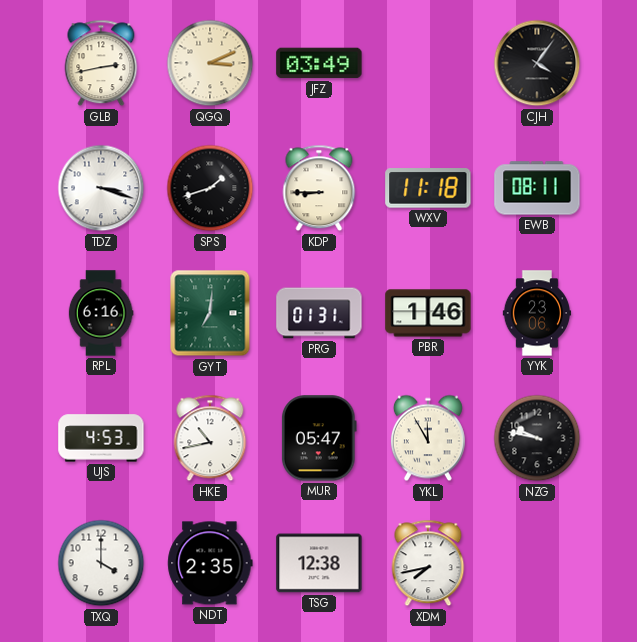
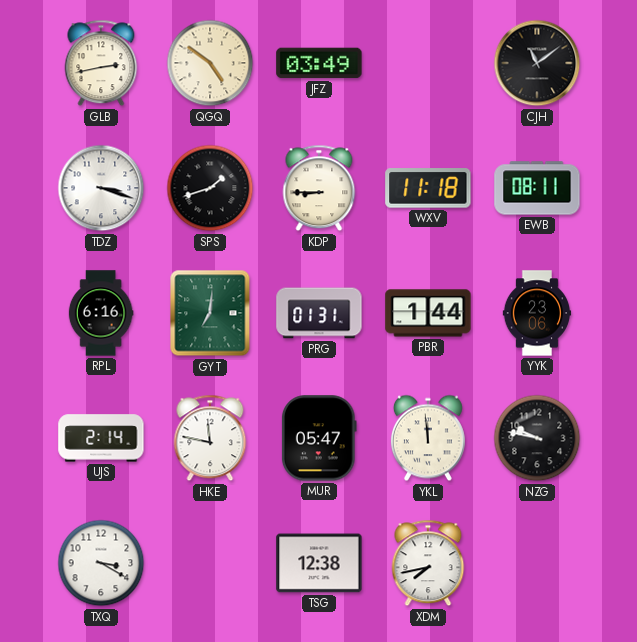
QGQ: 3:11 -> 4:51 (210, 63)
CJH: 4:06 -> 11:09 (537, 63)
PBR: 1:46 -> 1:44 (428, 313)
UJS: 4:53 -> 2:14 (101, 438)
HKE: 10:43 -> 11:47 (210, 438)
YKL: 11:55 -> 11:59 (428, 438)
TXQ: 4:00 -> 3:20 (101, 563)
NDT: 2:35 -> none (210, 563)
